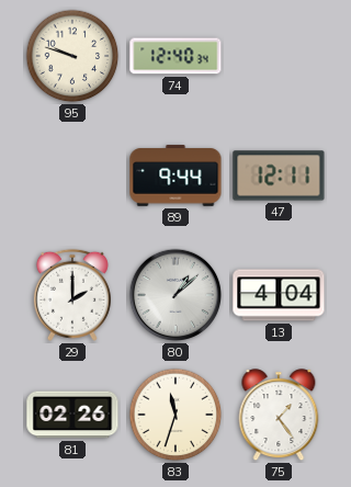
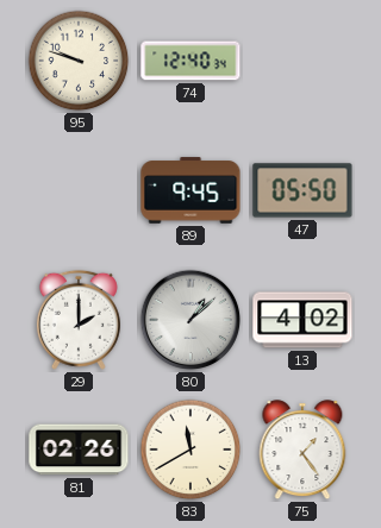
89: 9:44 -> 9:45 (190, 190)
47: 12:11 -> 05:50 (302, 190)
13: 4:04 -> 4:02 (302, 320)
83: 11:33 -> 11:40 (190, 450)
